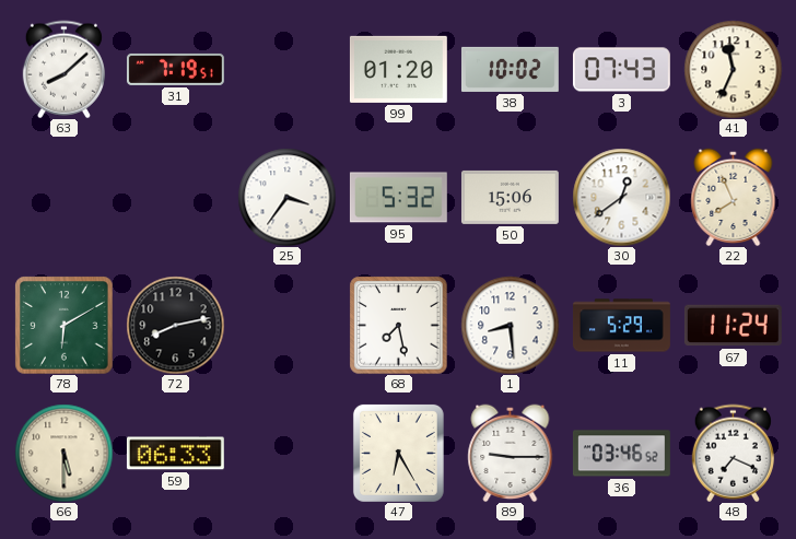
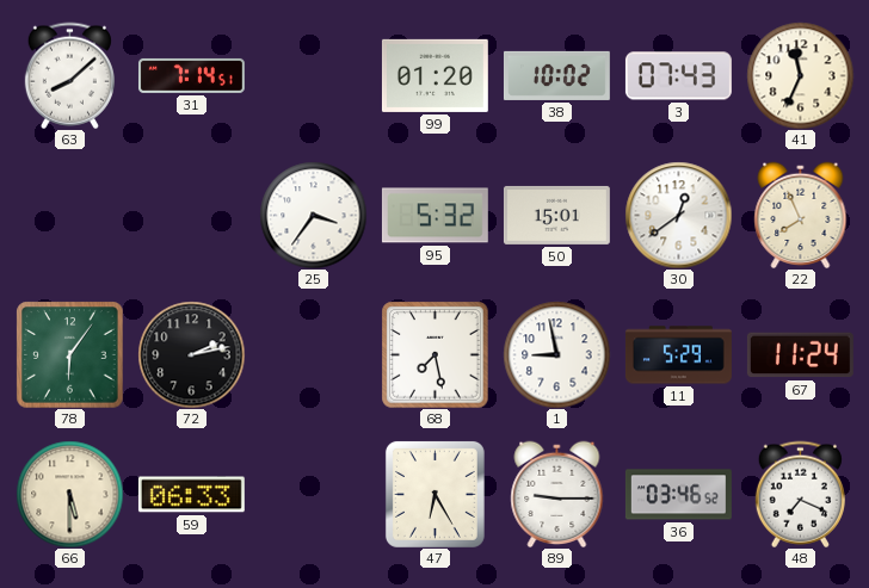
31: 7:19 -> 7:14 (191, 75)
50: 15:06 -> 15:01 (556, 215)
78: 6:10 -> 6:06 (69, 354)
72: 8:13 -> 2:13 (191, 354)
1: 8:29 -> 8:58 (556, 354)
